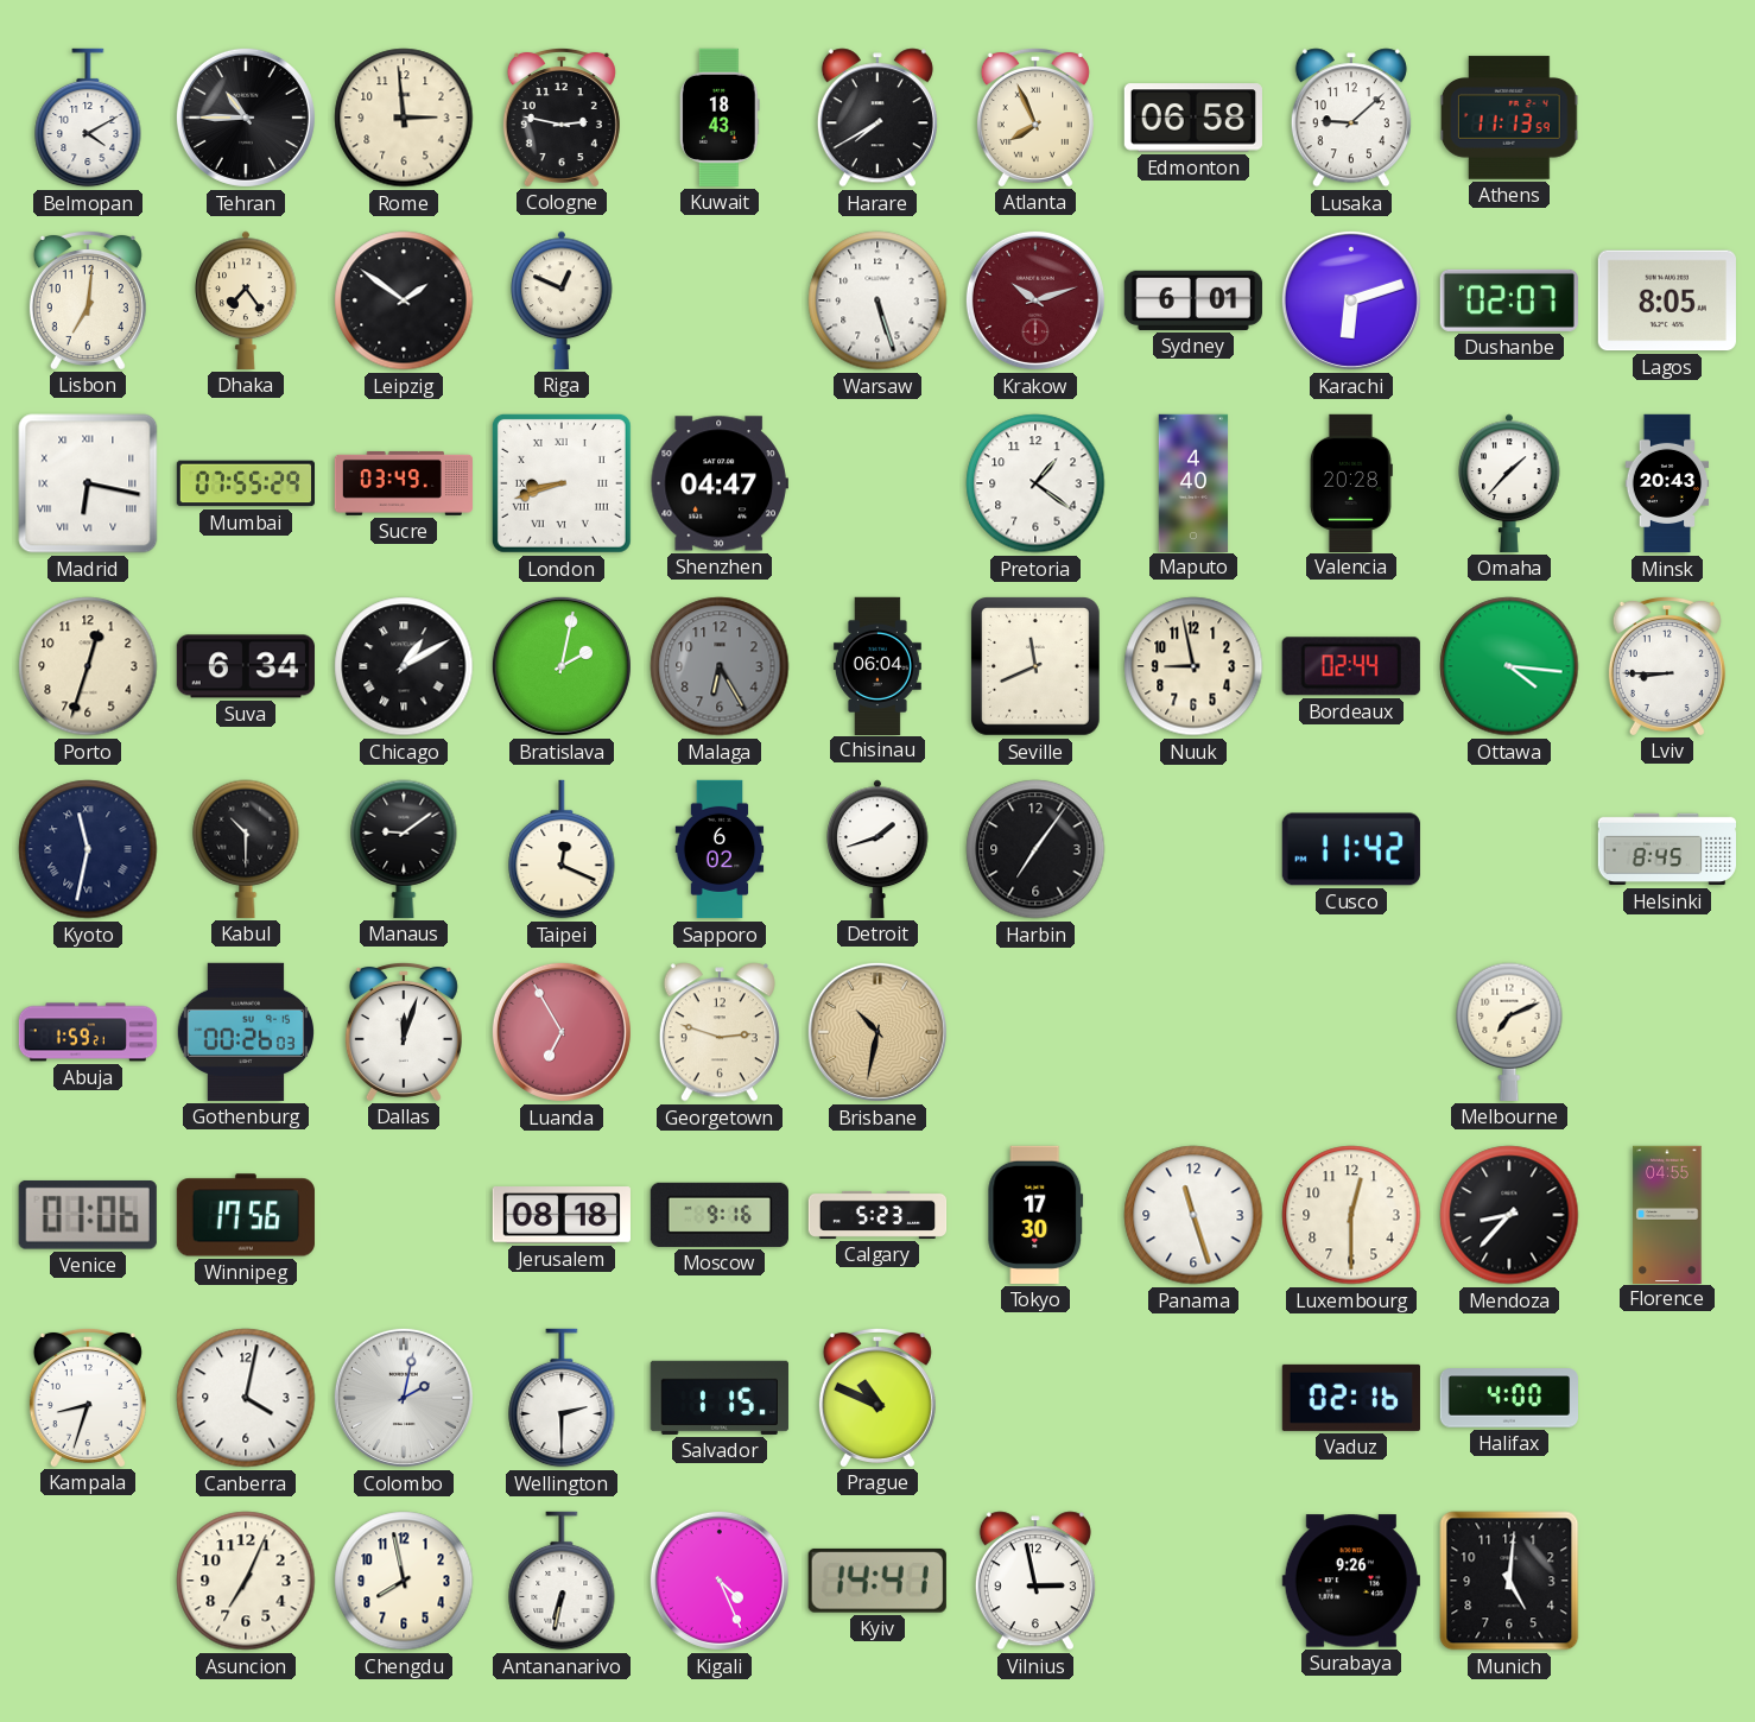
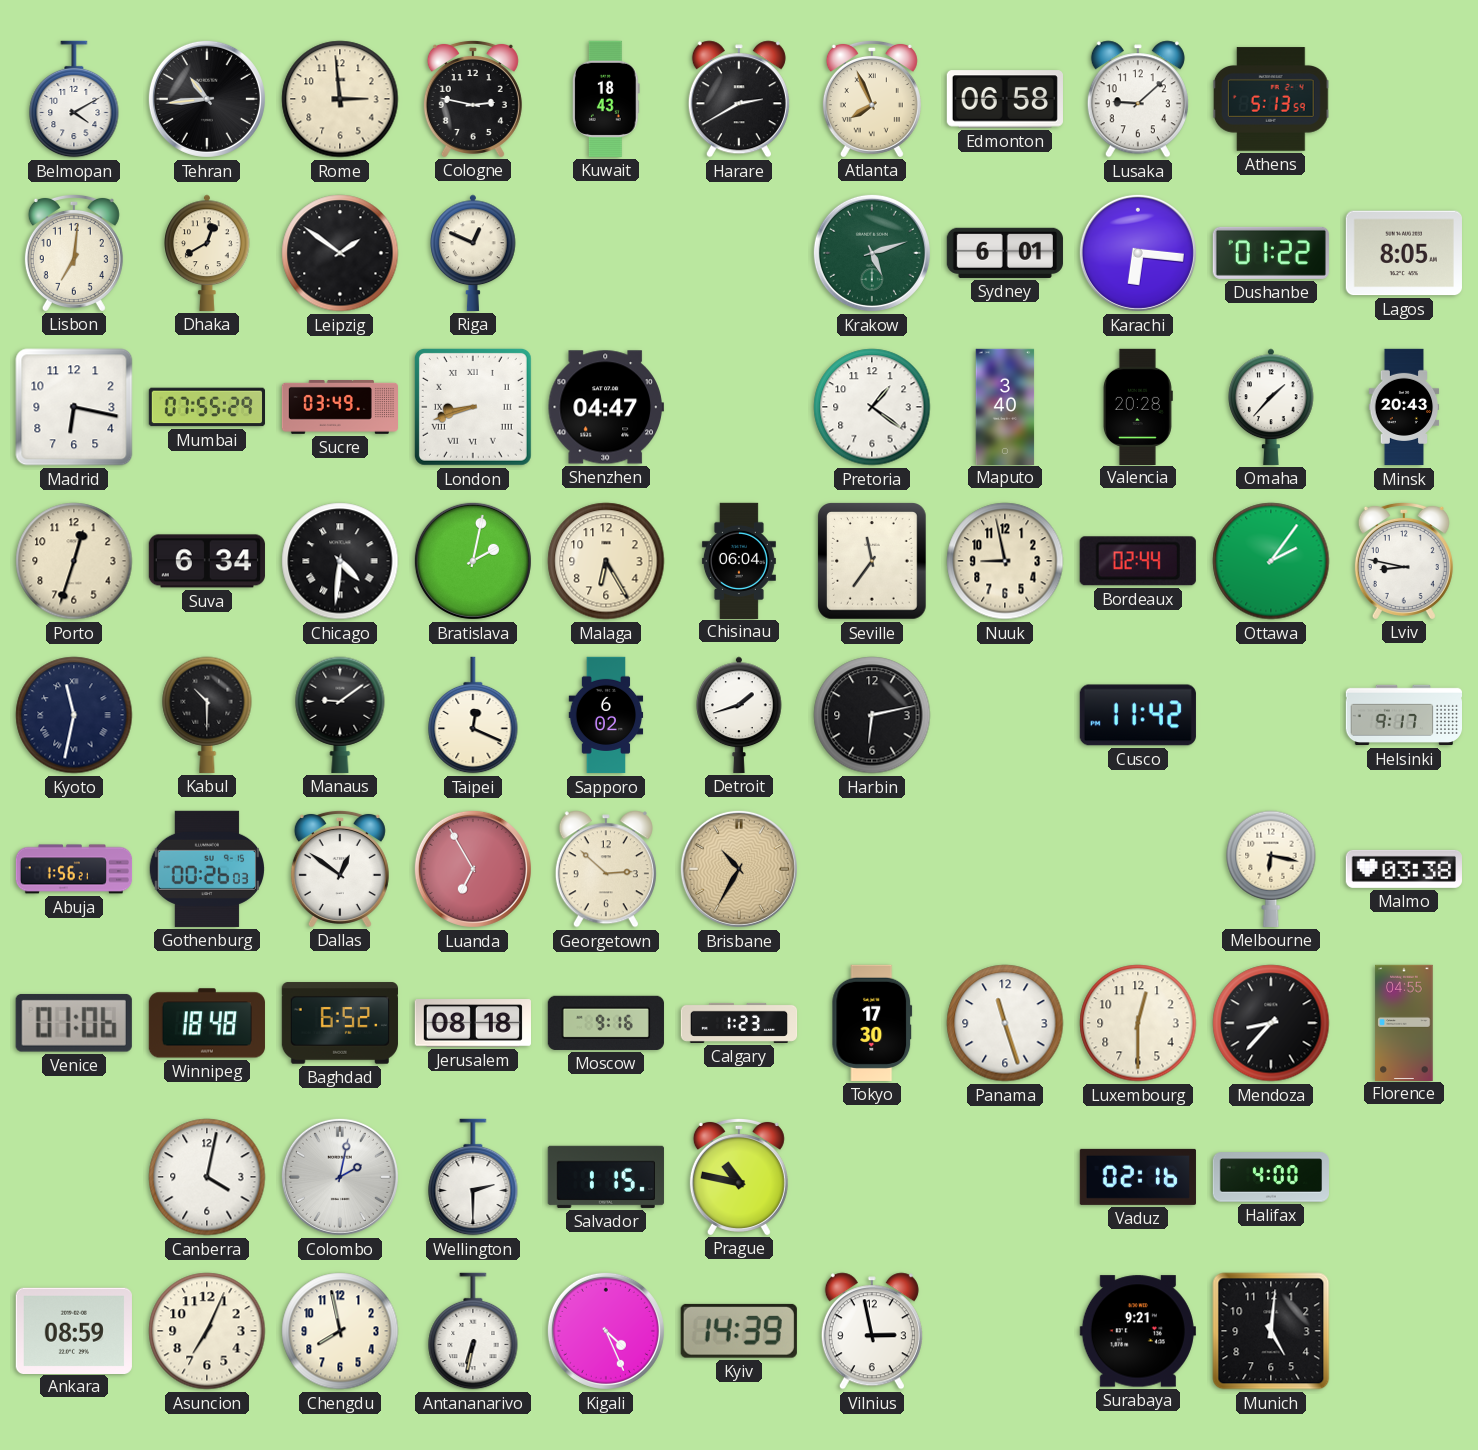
Tehran: 10:45 -> 10:44 (207, 99)
Harare: 7:40 -> 2:40 (739, 99)
Athens: 11:13 -> 5:13 (1271, 99)
Dhaka: 7:24 -> 12:40 (207, 253)
Warsaw: 5:27 -> none (877, 300)
Krakow: 10:12 -> 5:12 (872, 253)
Krakow dial: burgundy -> green (872, 253)
Karachi: 6:12 -> 6:16 (1138, 253)
Dushanbe: 02:07 -> 01:22 (1271, 253)
Madrid numerals: Roman -> Arabic (74, 407)
Maputo: 4:40 -> 3:40 (1005, 406)
Chicago: 1:10 -> 4:31 (340, 561)
Malaga dial: grey -> cream (606, 561)
Seville: 11:41 -> 11:36 (873, 562)
Ottawa: 4:16 -> 2:06 (1271, 561)
Lviv: 8:45 -> 8:47 (1404, 560)
Harbin: 7:06 -> 6:13 (872, 715)
Helsinki: 8:45 -> 9:17 (1403, 715)
Abuja: 1:59 -> 1:56 (74, 869)
Dallas: 12:03 -> 12:51 (340, 868)
Georgetown: 2:48 -> 2:52 (606, 869)
Brisbane: 10:32 -> 10:35 (739, 869)
Melbourne: 7:11 -> 6:17 (1271, 869)
Malmo: none -> 03:38 (1404, 869)
Winnipeg: 17:56 -> 18:48 (207, 1023)
Baghdad: none -> 6:52 (340, 1023)
Calgary: 5:23 -> 1:23 (739, 1023)
Kampala: 8:33 -> none (88, 1397)
Prague: 10:49 -> 10:47 (739, 1176)
Ankara: none -> 08:59 (74, 1330)
Kyiv: 14:41 -> 14:39 (739, 1331)
Surabaya: 9:26 -> 9:21 (1138, 1331)
